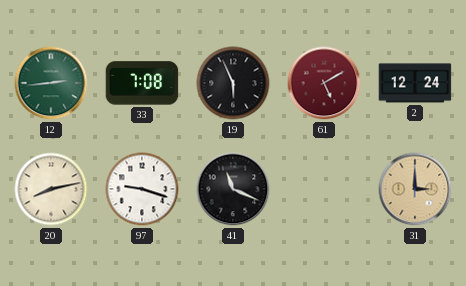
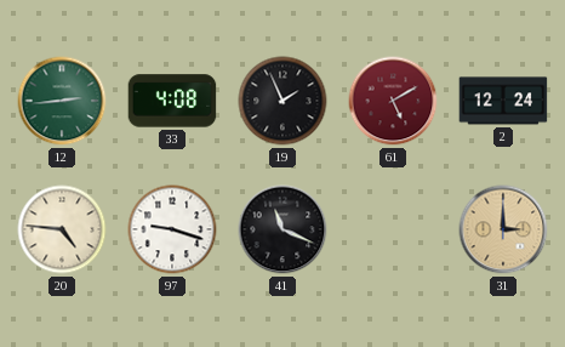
33: 7:08 -> 4:08 (172, 101)
19: 5:56 -> 1:56 (282, 101)
20: 8:13 -> 4:46 (62, 229)
